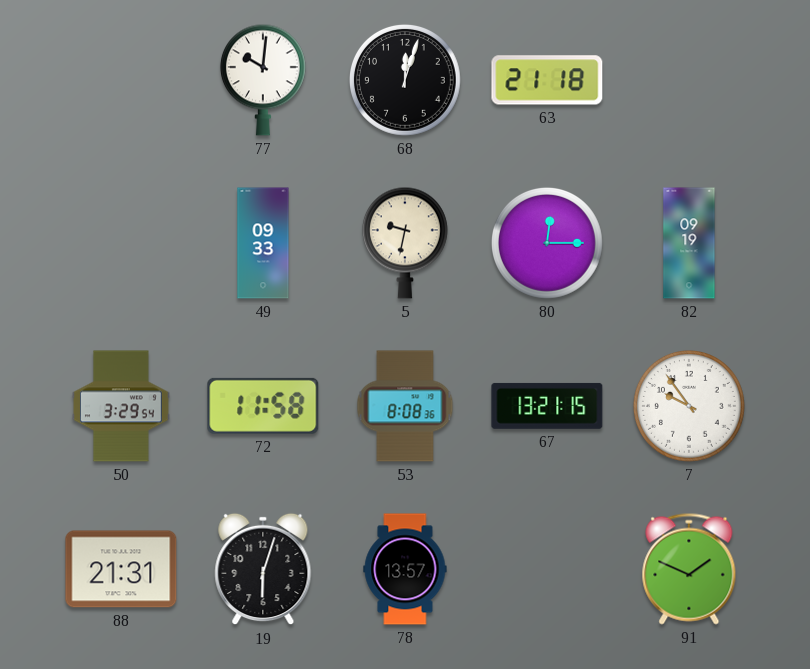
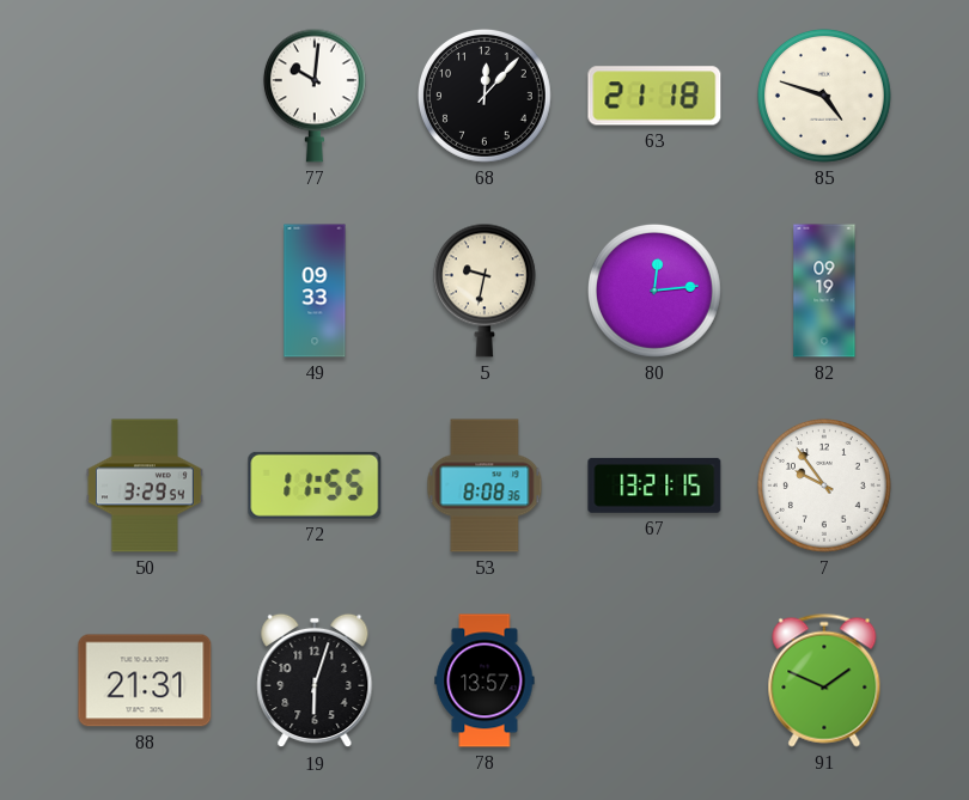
68: 12:03 -> 12:07 (484, 96)
85: none -> 4:48 (824, 96)
80: 12:15 -> 12:14 (654, 291)
72: 11:58 -> 11:55 (315, 486)
